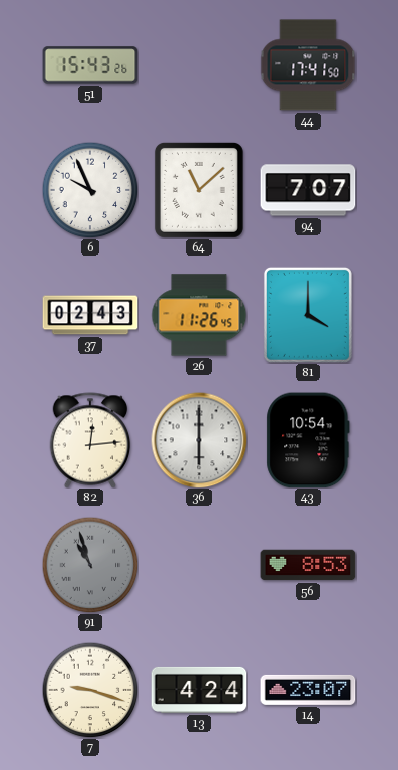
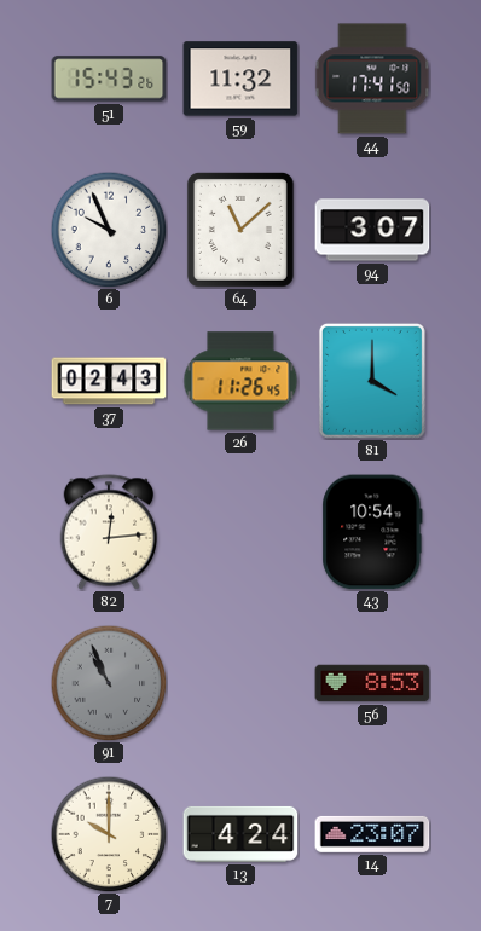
59: none -> 11:32 (240, 79)
94: 7:07 -> 3:07 (372, 230)
36: 6:00 -> none (199, 440)
91: 10:57 -> 10:56 (109, 683)
7: 9:18 -> 10:00 (109, 834)
